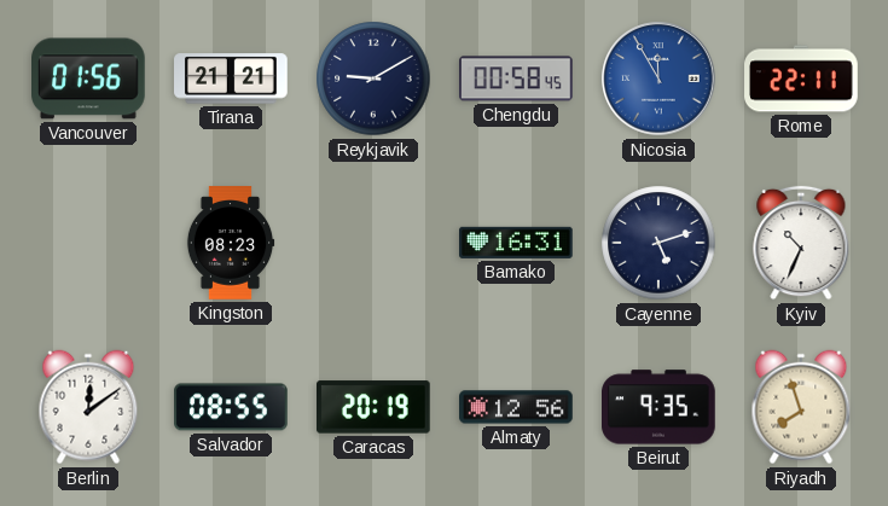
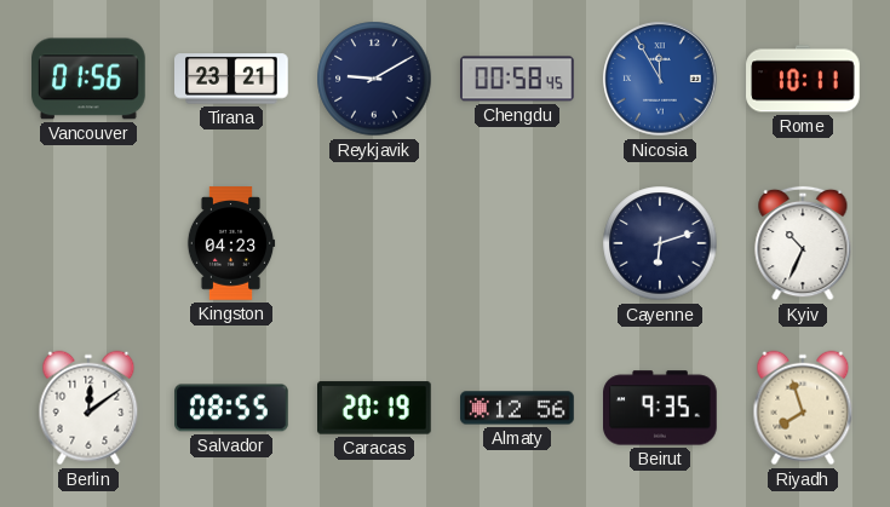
Tirana: 21:21 -> 23:21 (231, 79)
Rome: 22:11 -> 10:11 (803, 79)
Kingston: 08:23 -> 04:23 (231, 243)
Bamako: 16:31 -> none (517, 243)
Cayenne: 5:12 -> 6:12 (660, 243)
